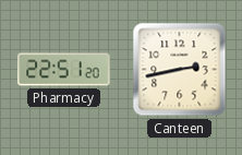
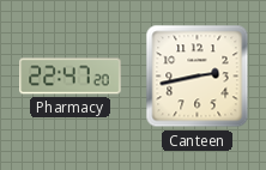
Pharmacy: 22:51 -> 22:47 (71, 77)
